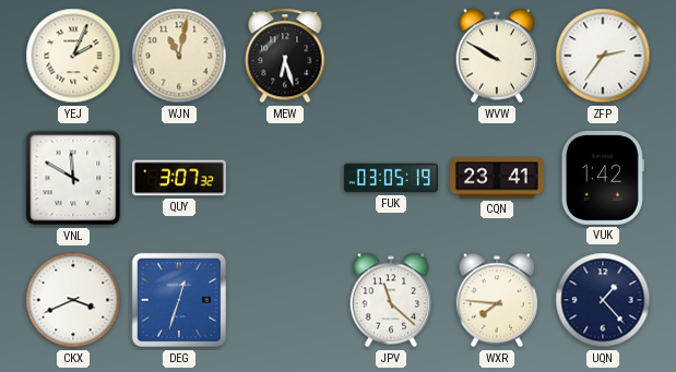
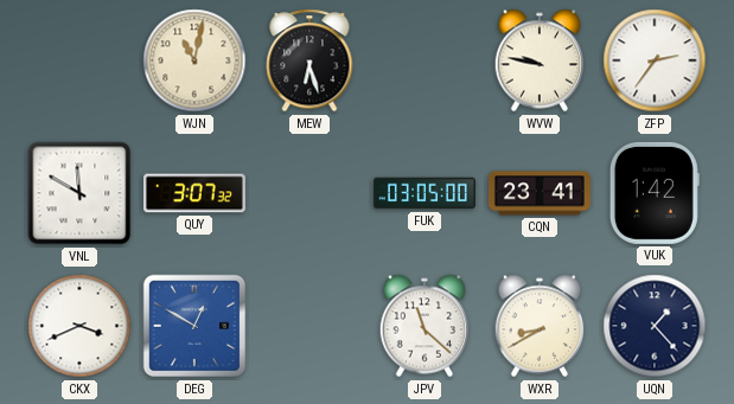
YEJ: 2:04 -> none (73, 56)
WVW: 9:50 -> 9:47 (540, 60)
FUK: 03:05:19 -> 03:05:00 (425, 193)
DEG: 12:33 -> 12:50 (194, 326)
WXR: 7:46 -> 8:40 (540, 326)
